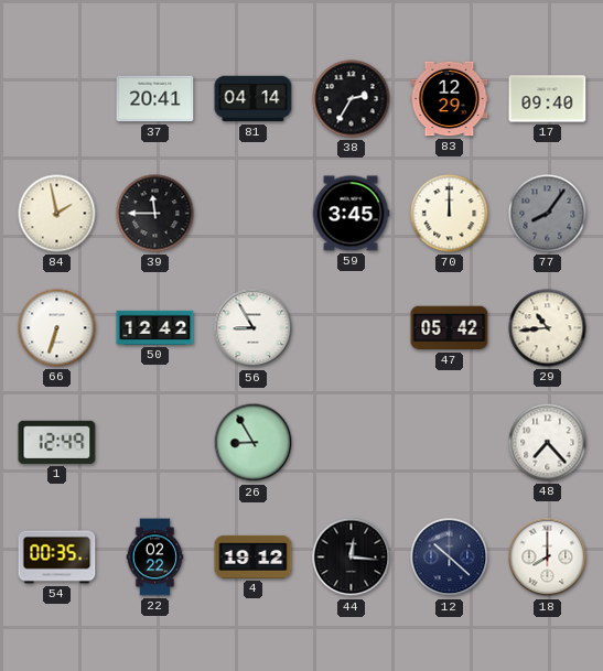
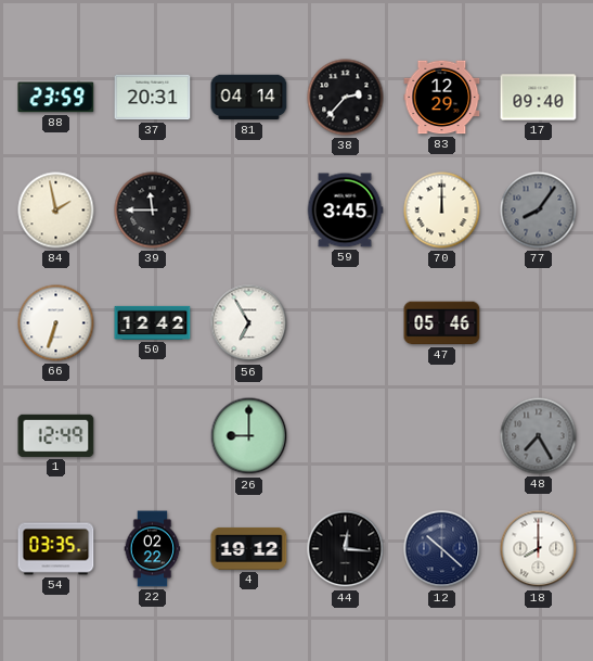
88: none -> 23:59 (56, 98)
37: 20:41 -> 20:31 (153, 98)
38: 2:35 -> 2:37 (346, 98)
56: 8:55 -> 6:55 (249, 323)
47: 05:42 -> 05:46 (442, 323)
29: 10:44 -> none (548, 328)
26: 8:55 -> 9:00 (249, 436)
48: 7:23 -> 7:25 (539, 436)
48 dial: white -> grey (539, 436)
54: 00:35 -> 03:35 (56, 549)
